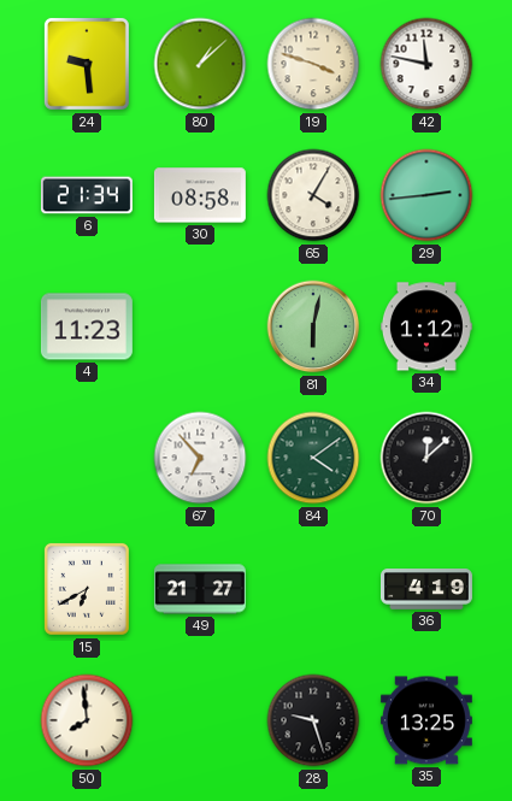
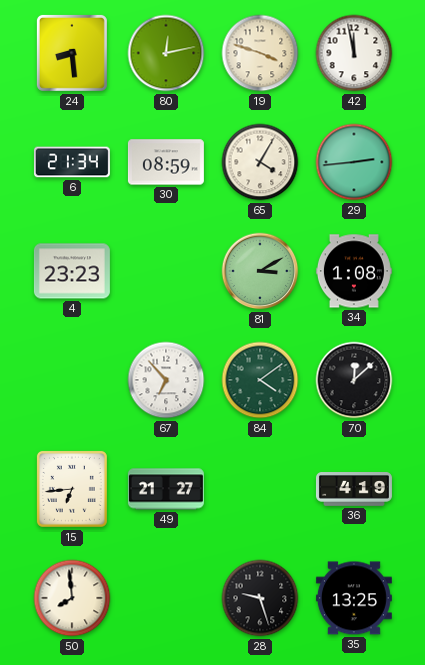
24: 9:29 -> 8:29 (72, 53)
80: 1:08 -> 12:13 (166, 53)
42: 11:47 -> 11:58 (354, 53)
30: 08:58 -> 08:59 (166, 162)
4: 11:23 -> 23:23 (72, 271)
81: 6:02 -> 3:10 (260, 271)
34: 1:12 -> 1:08 (354, 271)
15: 6:40 -> 6:44 (72, 489)
